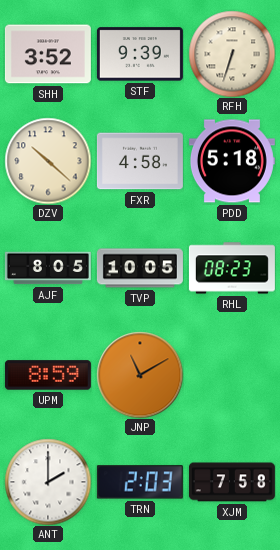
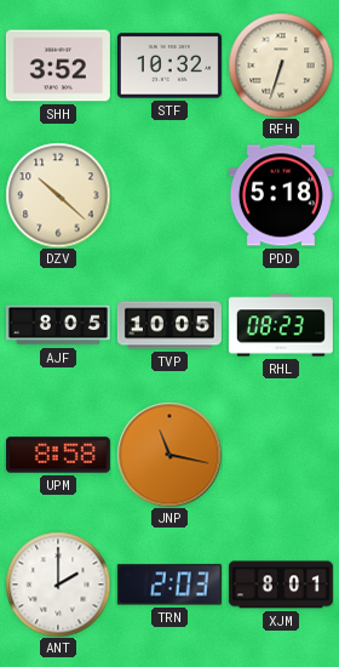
STF: 9:39 -> 10:32 (169, 65)
FXR: 4:58 -> none (140, 161)
UPM: 8:59 -> 8:58 (58, 455)
JNP: 11:10 -> 11:17 (169, 455)
XJM: 7:58 -> 8:01 (281, 585)
